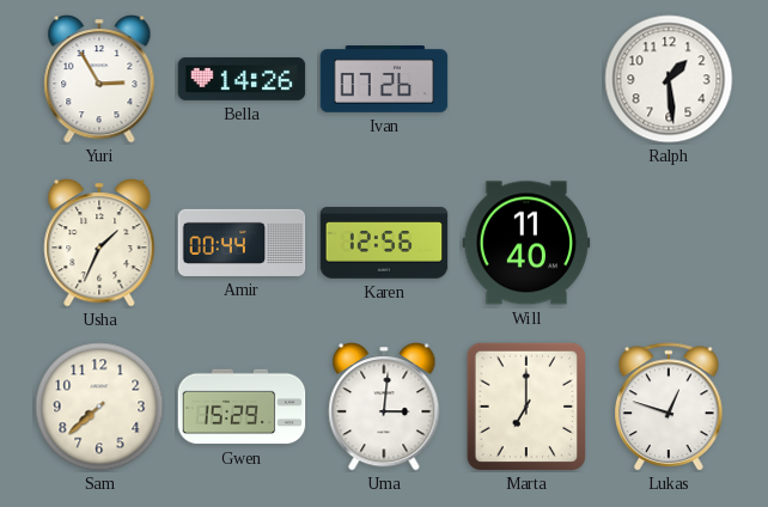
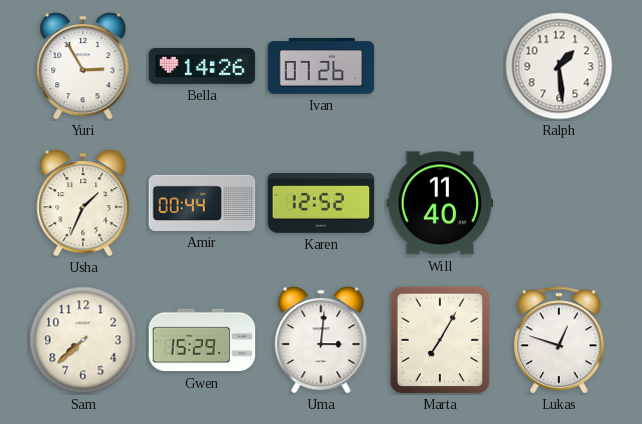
Karen: 12:56 -> 12:52 (321, 203)
Marta: 7:00 -> 7:05 (439, 339)
